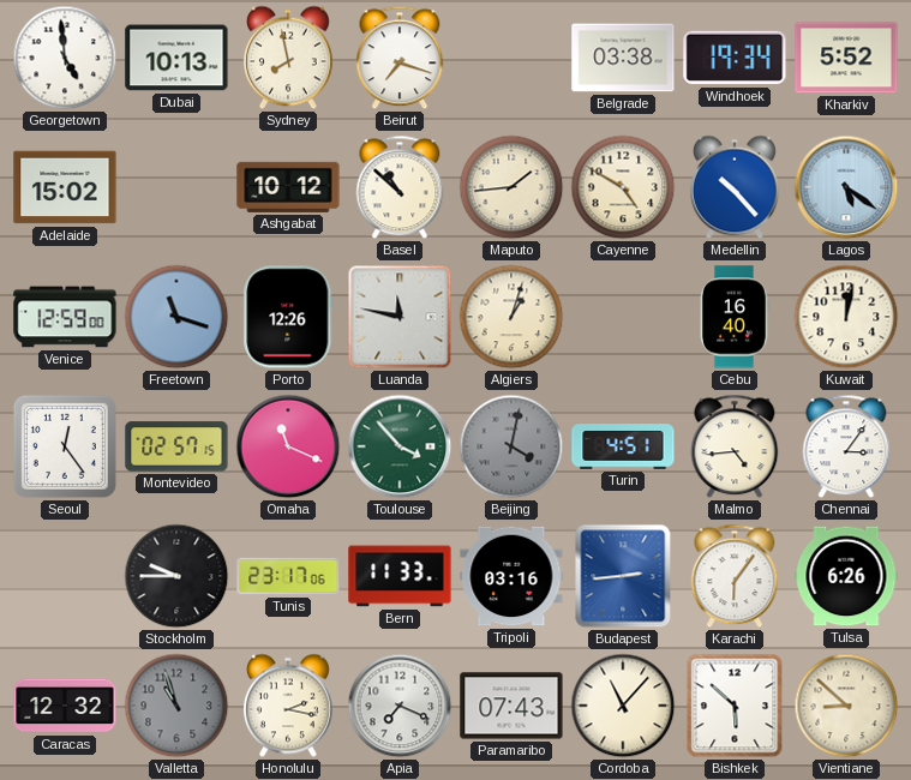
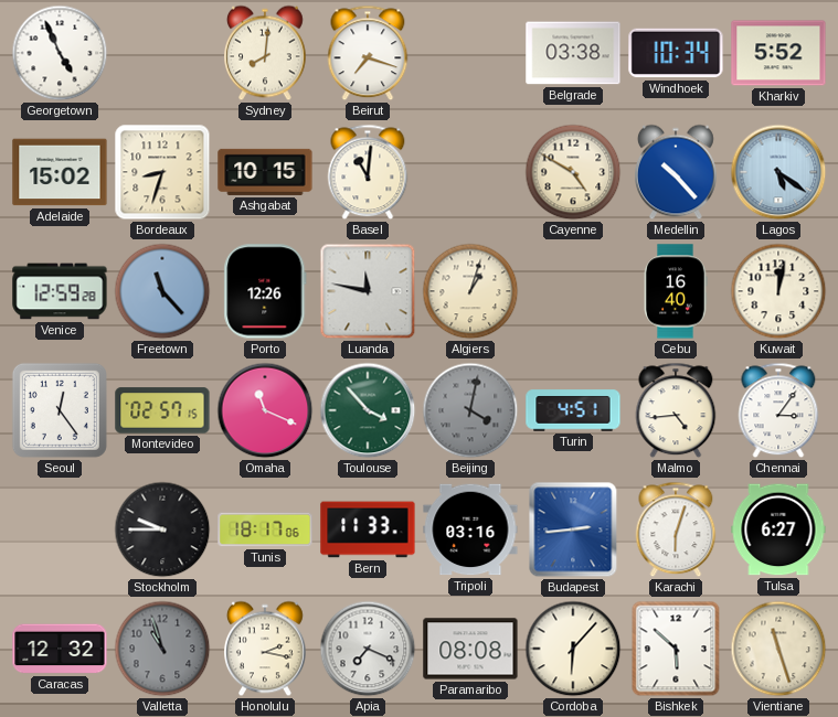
Georgetown: 4:59 -> 4:56 (60, 53)
Dubai: 10:13 -> none (176, 58)
Sydney: 7:58 -> 8:01 (266, 53)
Windhoek: 19:34 -> 10:34 (676, 53)
Bordeaux: none -> 8:33 (162, 172)
Ashgabat: 10:12 -> 10:15 (265, 172)
Basel: 10:52 -> 11:01 (368, 172)
Maputo: 1:44 -> none (511, 187)
Venice: 12:59:00 -> 12:59:28 (60, 291)
Freetown: 11:18 -> 11:23 (162, 291)
Tunis: 23:17 -> 18:17 (265, 529)
Karachi: 6:06 -> 6:03 (676, 529)
Tulsa: 6:26 -> 6:27 (778, 529)
Paramaribo: 07:43 -> 08:08 (470, 649)
Cordoba: 11:07 -> 6:07 (573, 649)
Vientiane: 8:52 -> 11:27 (778, 649)
